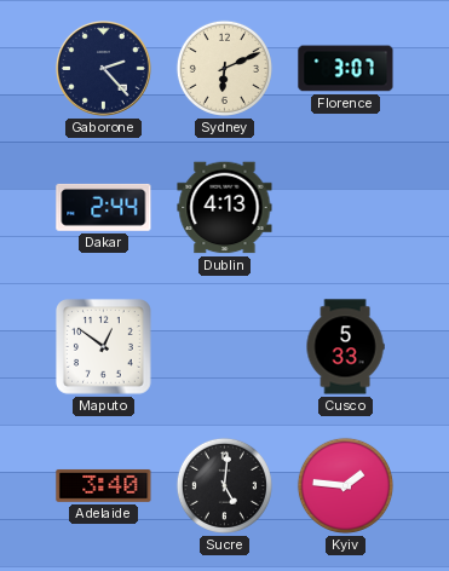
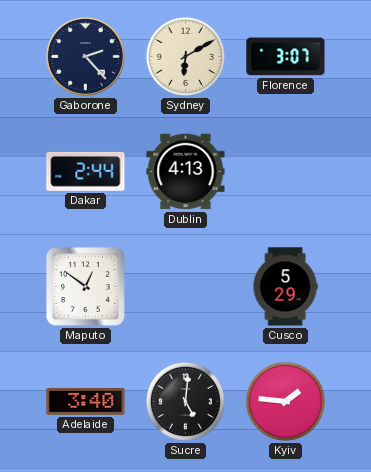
Sydney: 6:11 -> 6:10 (185, 56)
Cusco: 5:33 -> 5:29 (285, 287)
